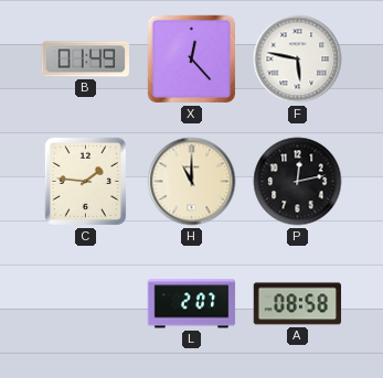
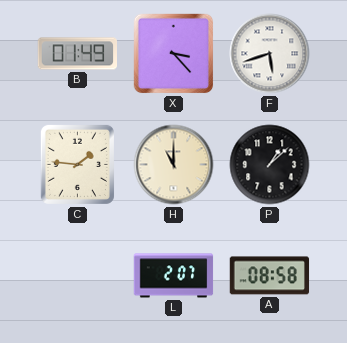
X: 12:23 -> 3:23 (174, 54)
F: 5:47 -> 5:42 (270, 54)
P: 12:13 -> 1:08 (270, 165)
